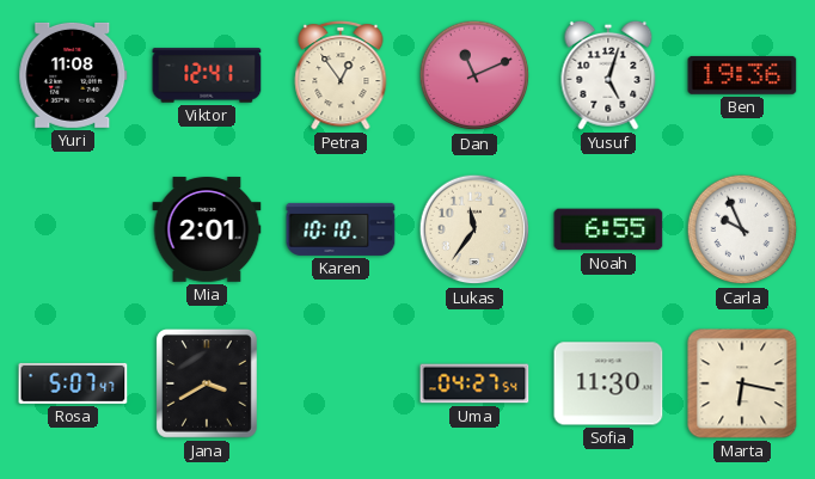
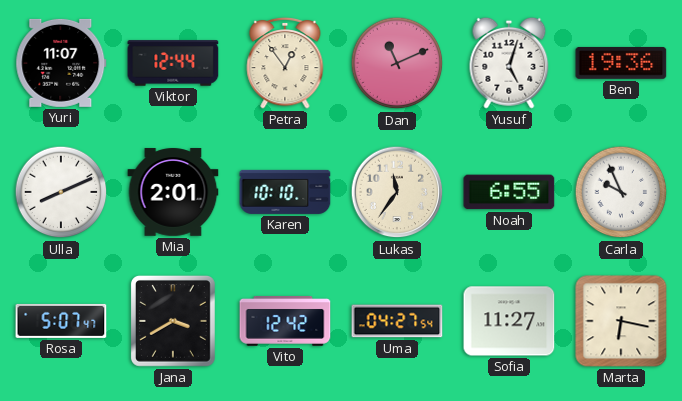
Yuri: 11:08 -> 11:07 (61, 63)
Viktor: 12:41 -> 12:44 (173, 63)
Ulla: none -> 8:11 (61, 192)
Vito: none -> 12:42 (285, 322)
Sofia: 11:30 -> 11:27 (509, 321)
